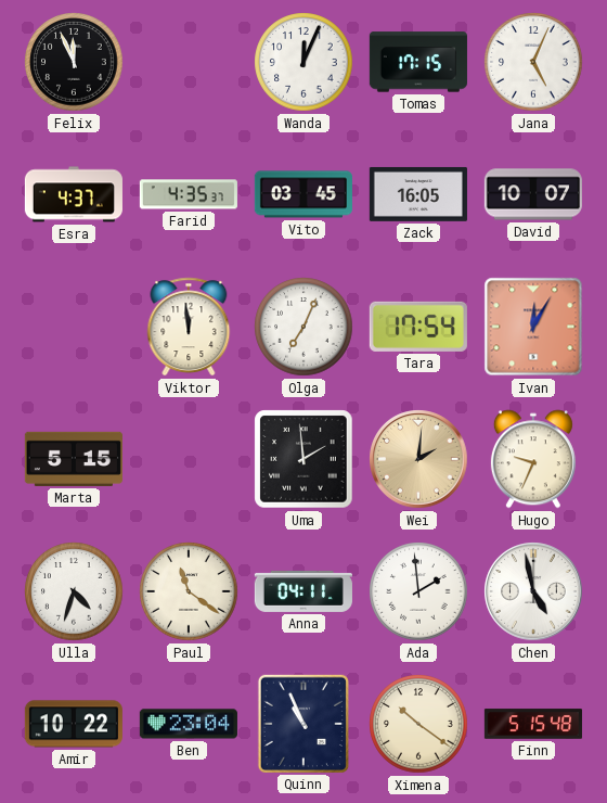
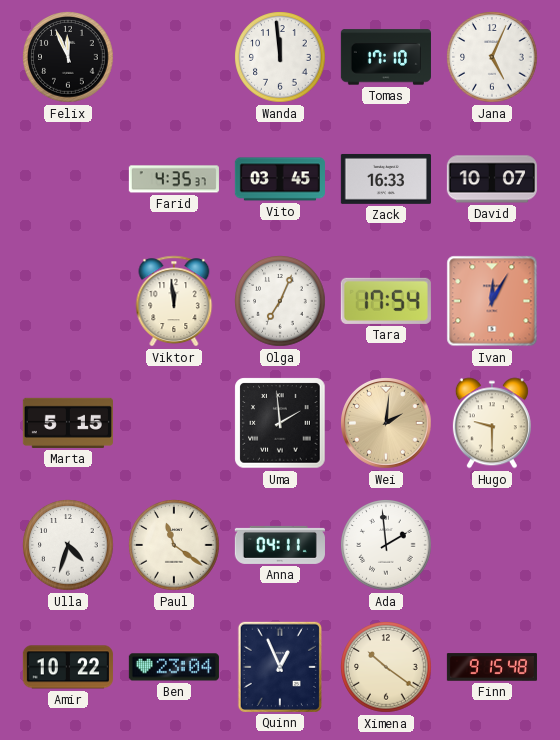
Wanda: 12:04 -> 11:59 (280, 57)
Tomas: 17:15 -> 17:10 (386, 57)
Esra: 4:37 -> none (74, 194)
Zack: 16:05 -> 16:33 (386, 179)
Hugo: 9:34 -> 9:30 (492, 423)
Chen: 4:58 -> none (533, 591)
Quinn: 10:56 -> 12:56 (280, 667)
Finn: 5:15 -> 9:15 (492, 667)
